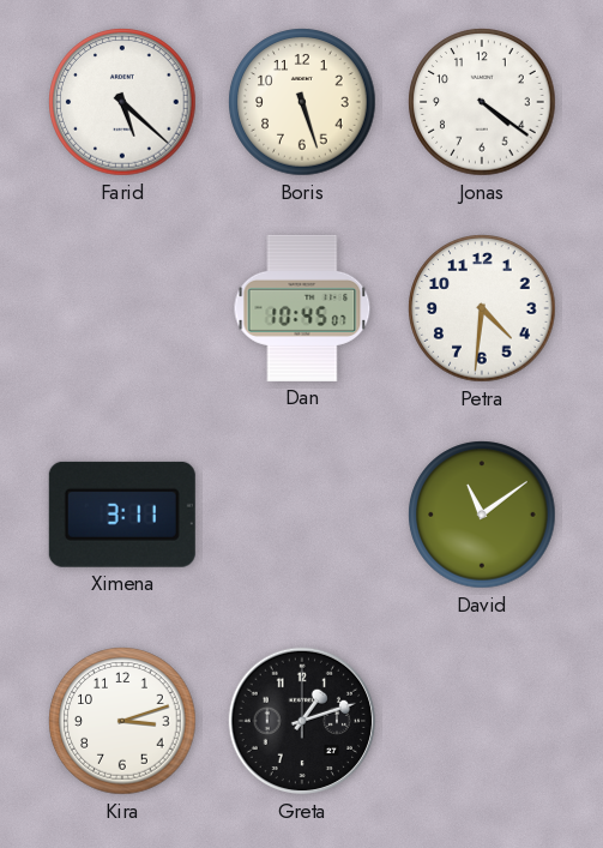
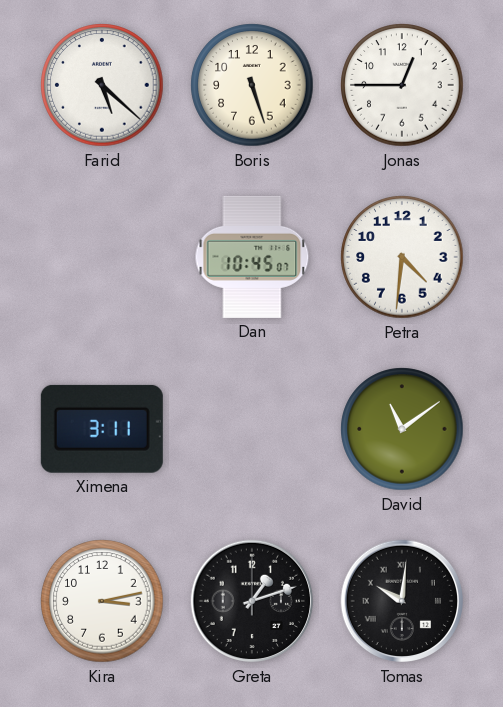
Jonas: 4:21 -> 12:45 (402, 85)
Kira: 3:12 -> 3:13 (102, 601)
Tomas: none -> 10:01 (402, 601)
